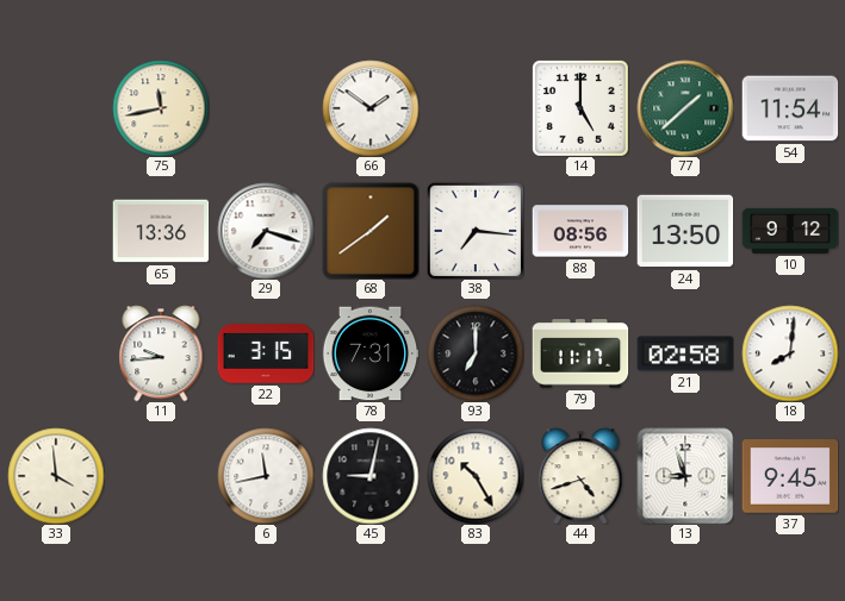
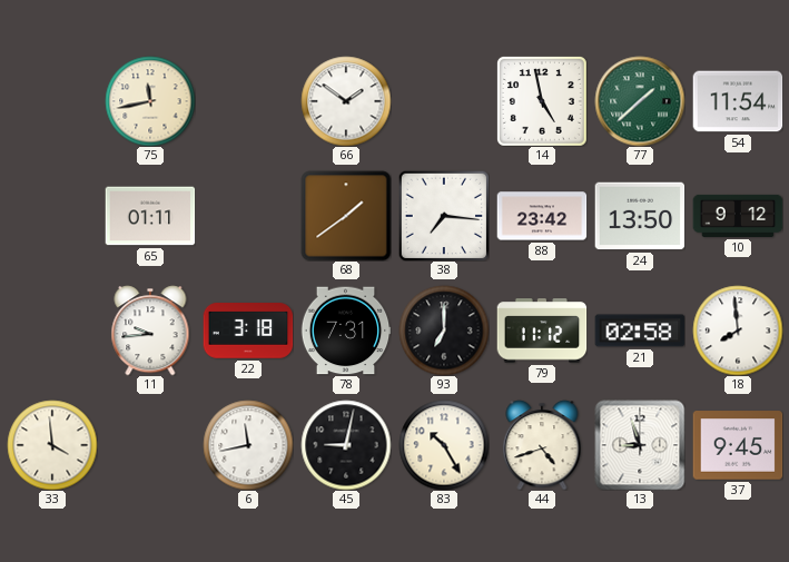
14: 5:00 -> 4:58 (542, 101)
65: 13:36 -> 01:11 (150, 216)
29: 7:18 -> none (266, 231)
88: 08:56 -> 23:42 (542, 216)
22: 3:15 -> 3:18 (248, 331)
79: 11:17 -> 11:12 (542, 331)
18: 8:01 -> 7:59 (738, 331)
